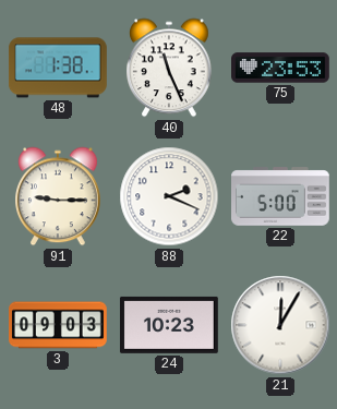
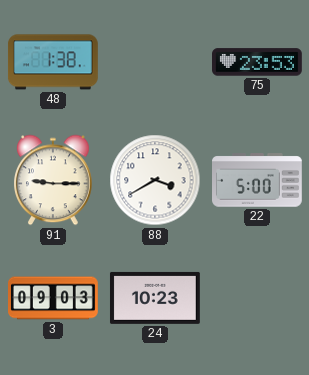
40: 11:26 -> none (170, 68)
88: 2:19 -> 3:40 (155, 180)
21: 12:05 -> none (280, 325)
